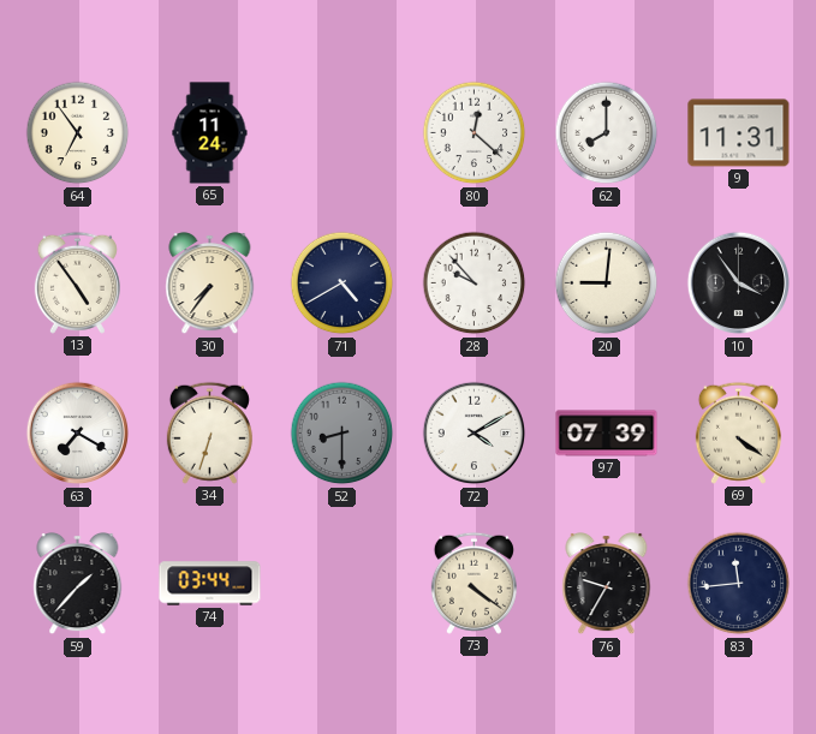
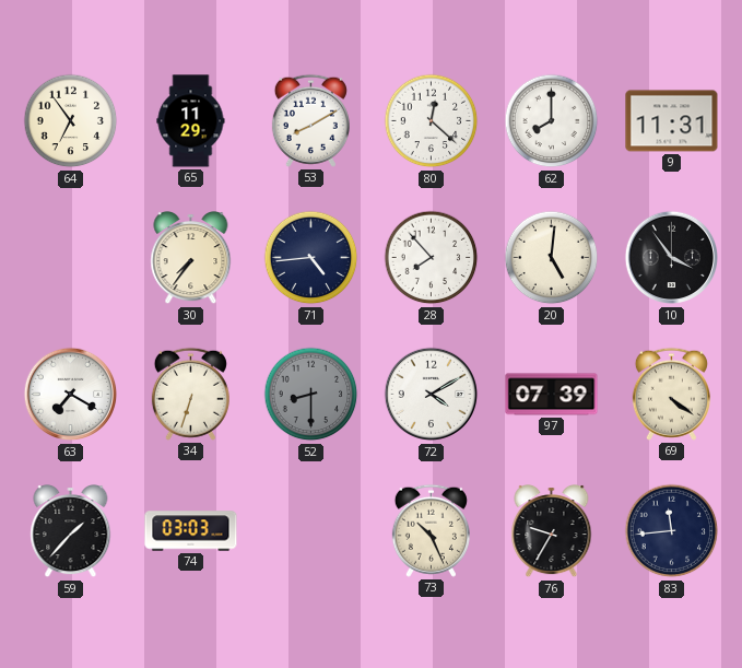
65: 11:24 -> 11:29 (191, 121)
53: none -> 8:10 (310, 120)
13: 4:54 -> none (77, 282)
71: 4:40 -> 4:44 (311, 258)
28: 9:53 -> 7:53 (432, 258)
20: 9:01 -> 5:01 (552, 258)
74: 03:44 -> 03:03 (191, 531)
73: 4:21 -> 10:26 (431, 530)
